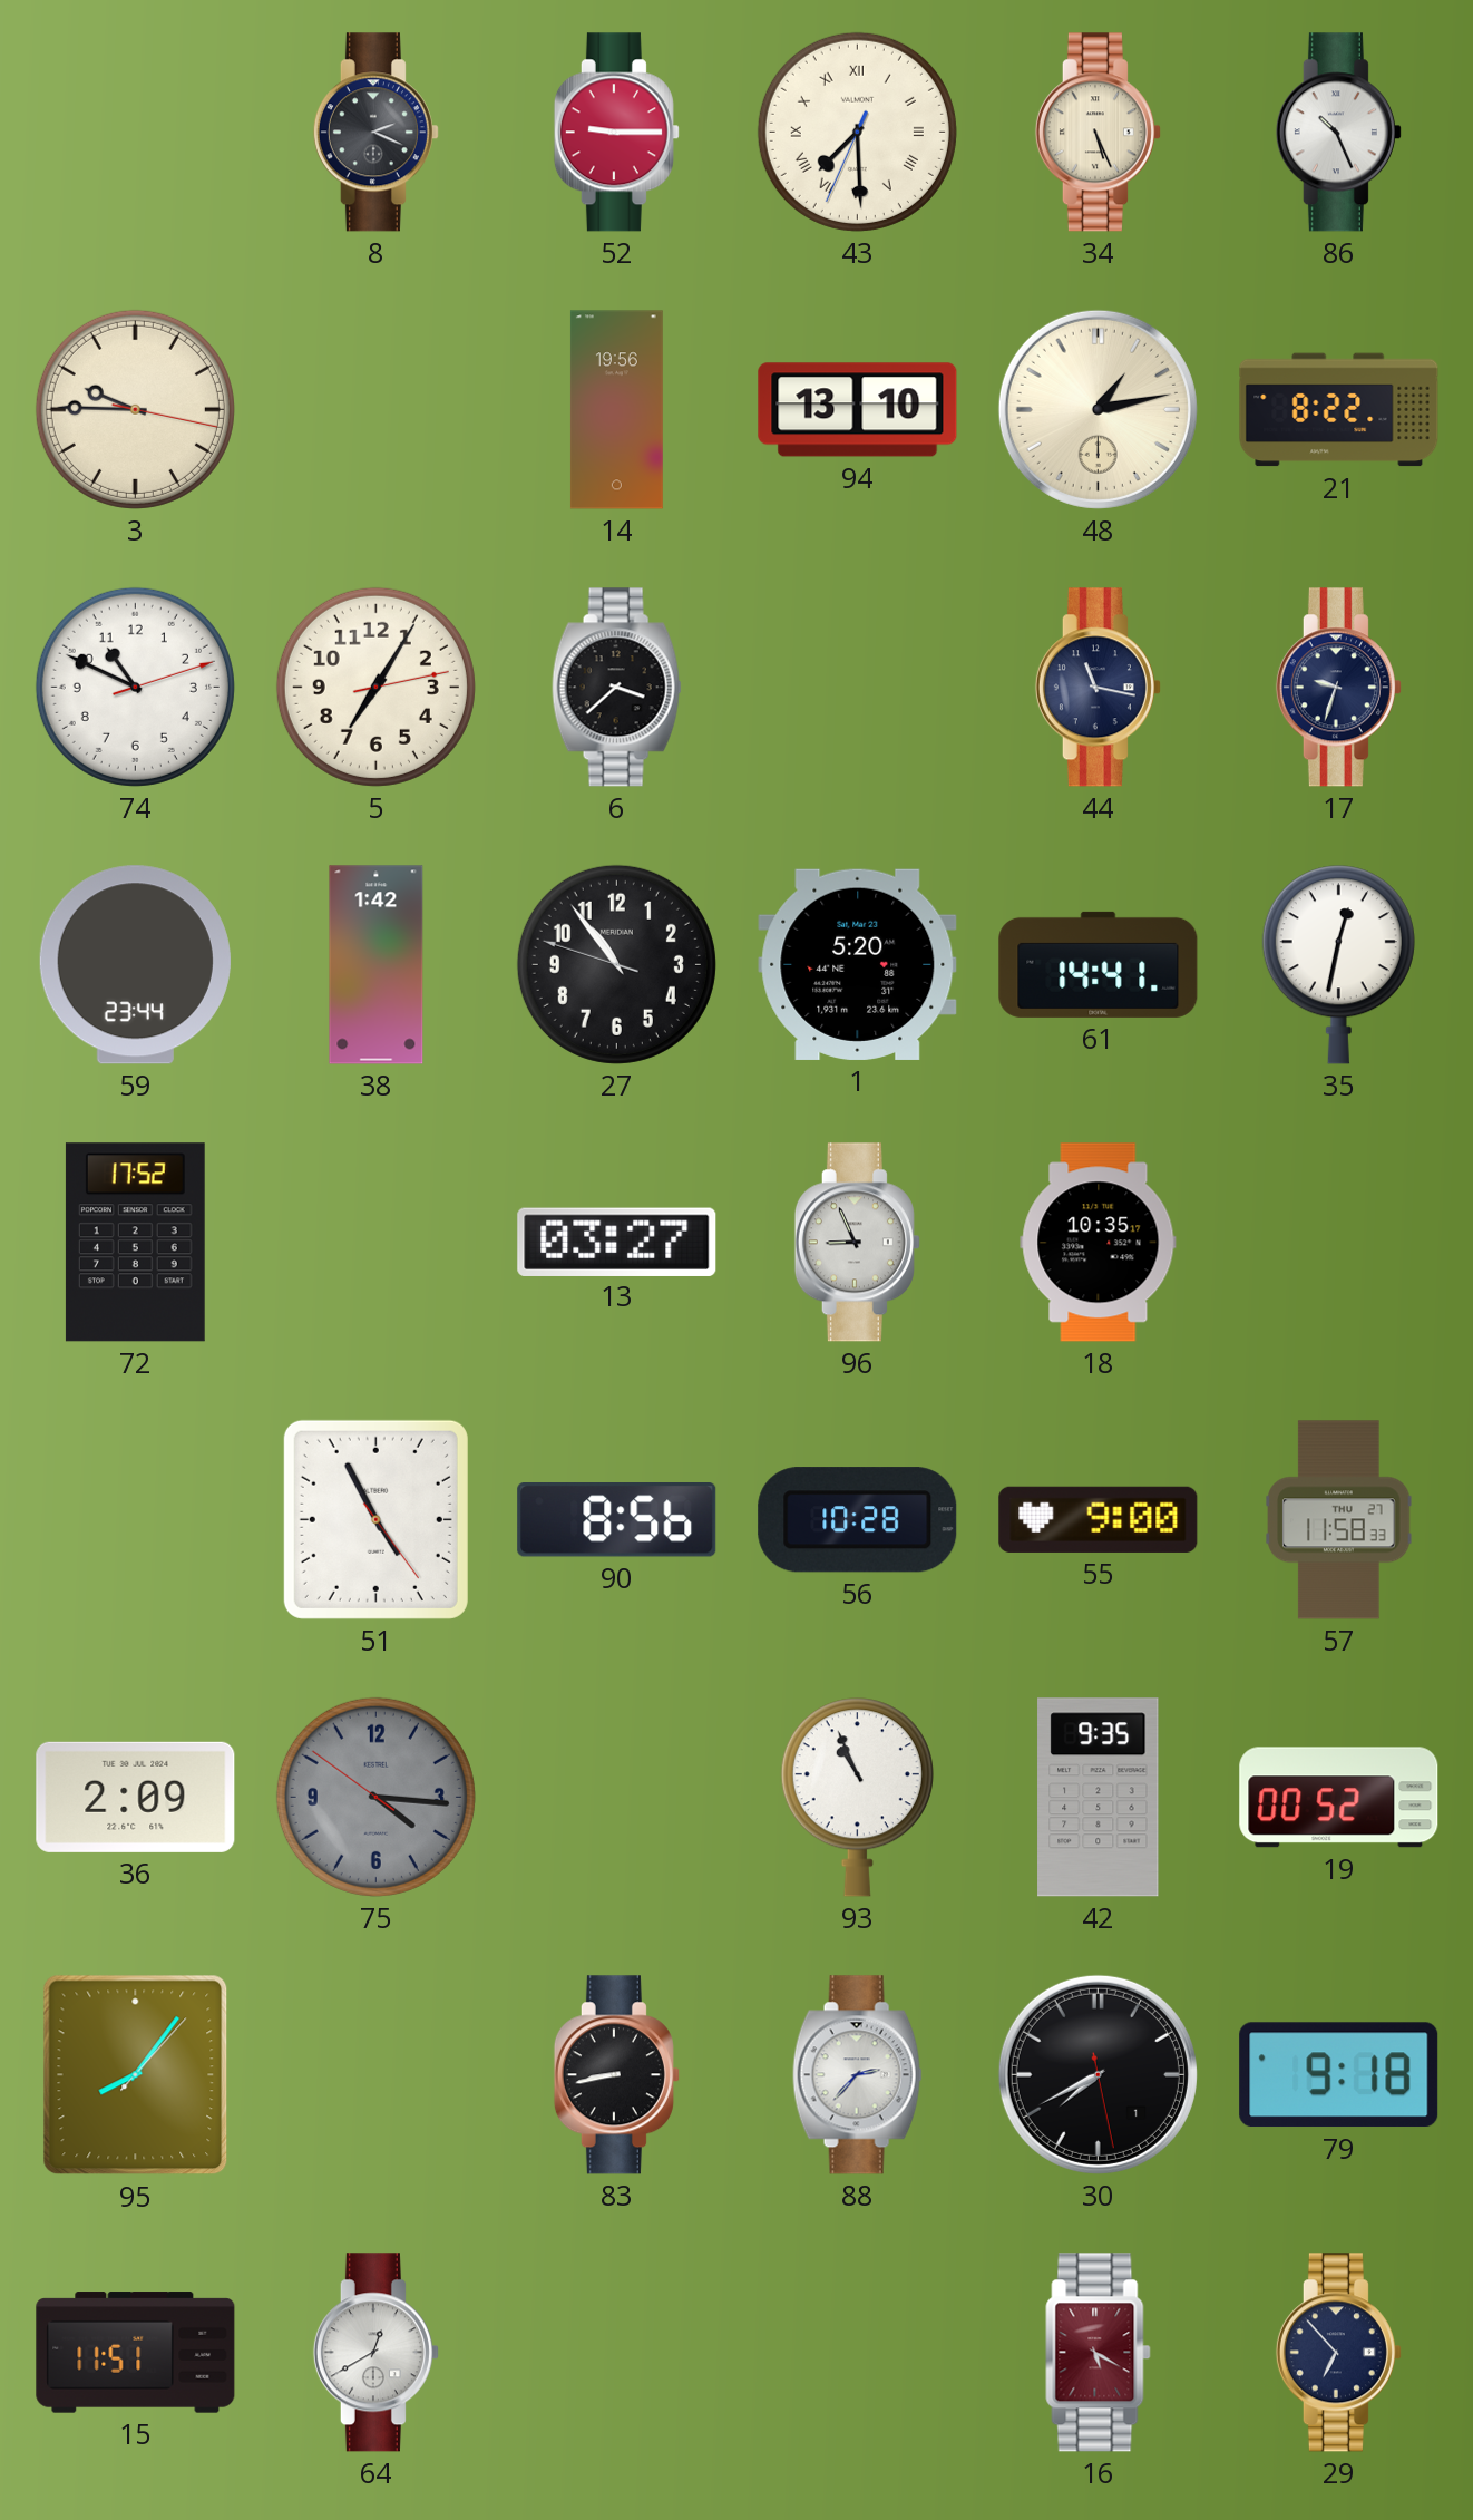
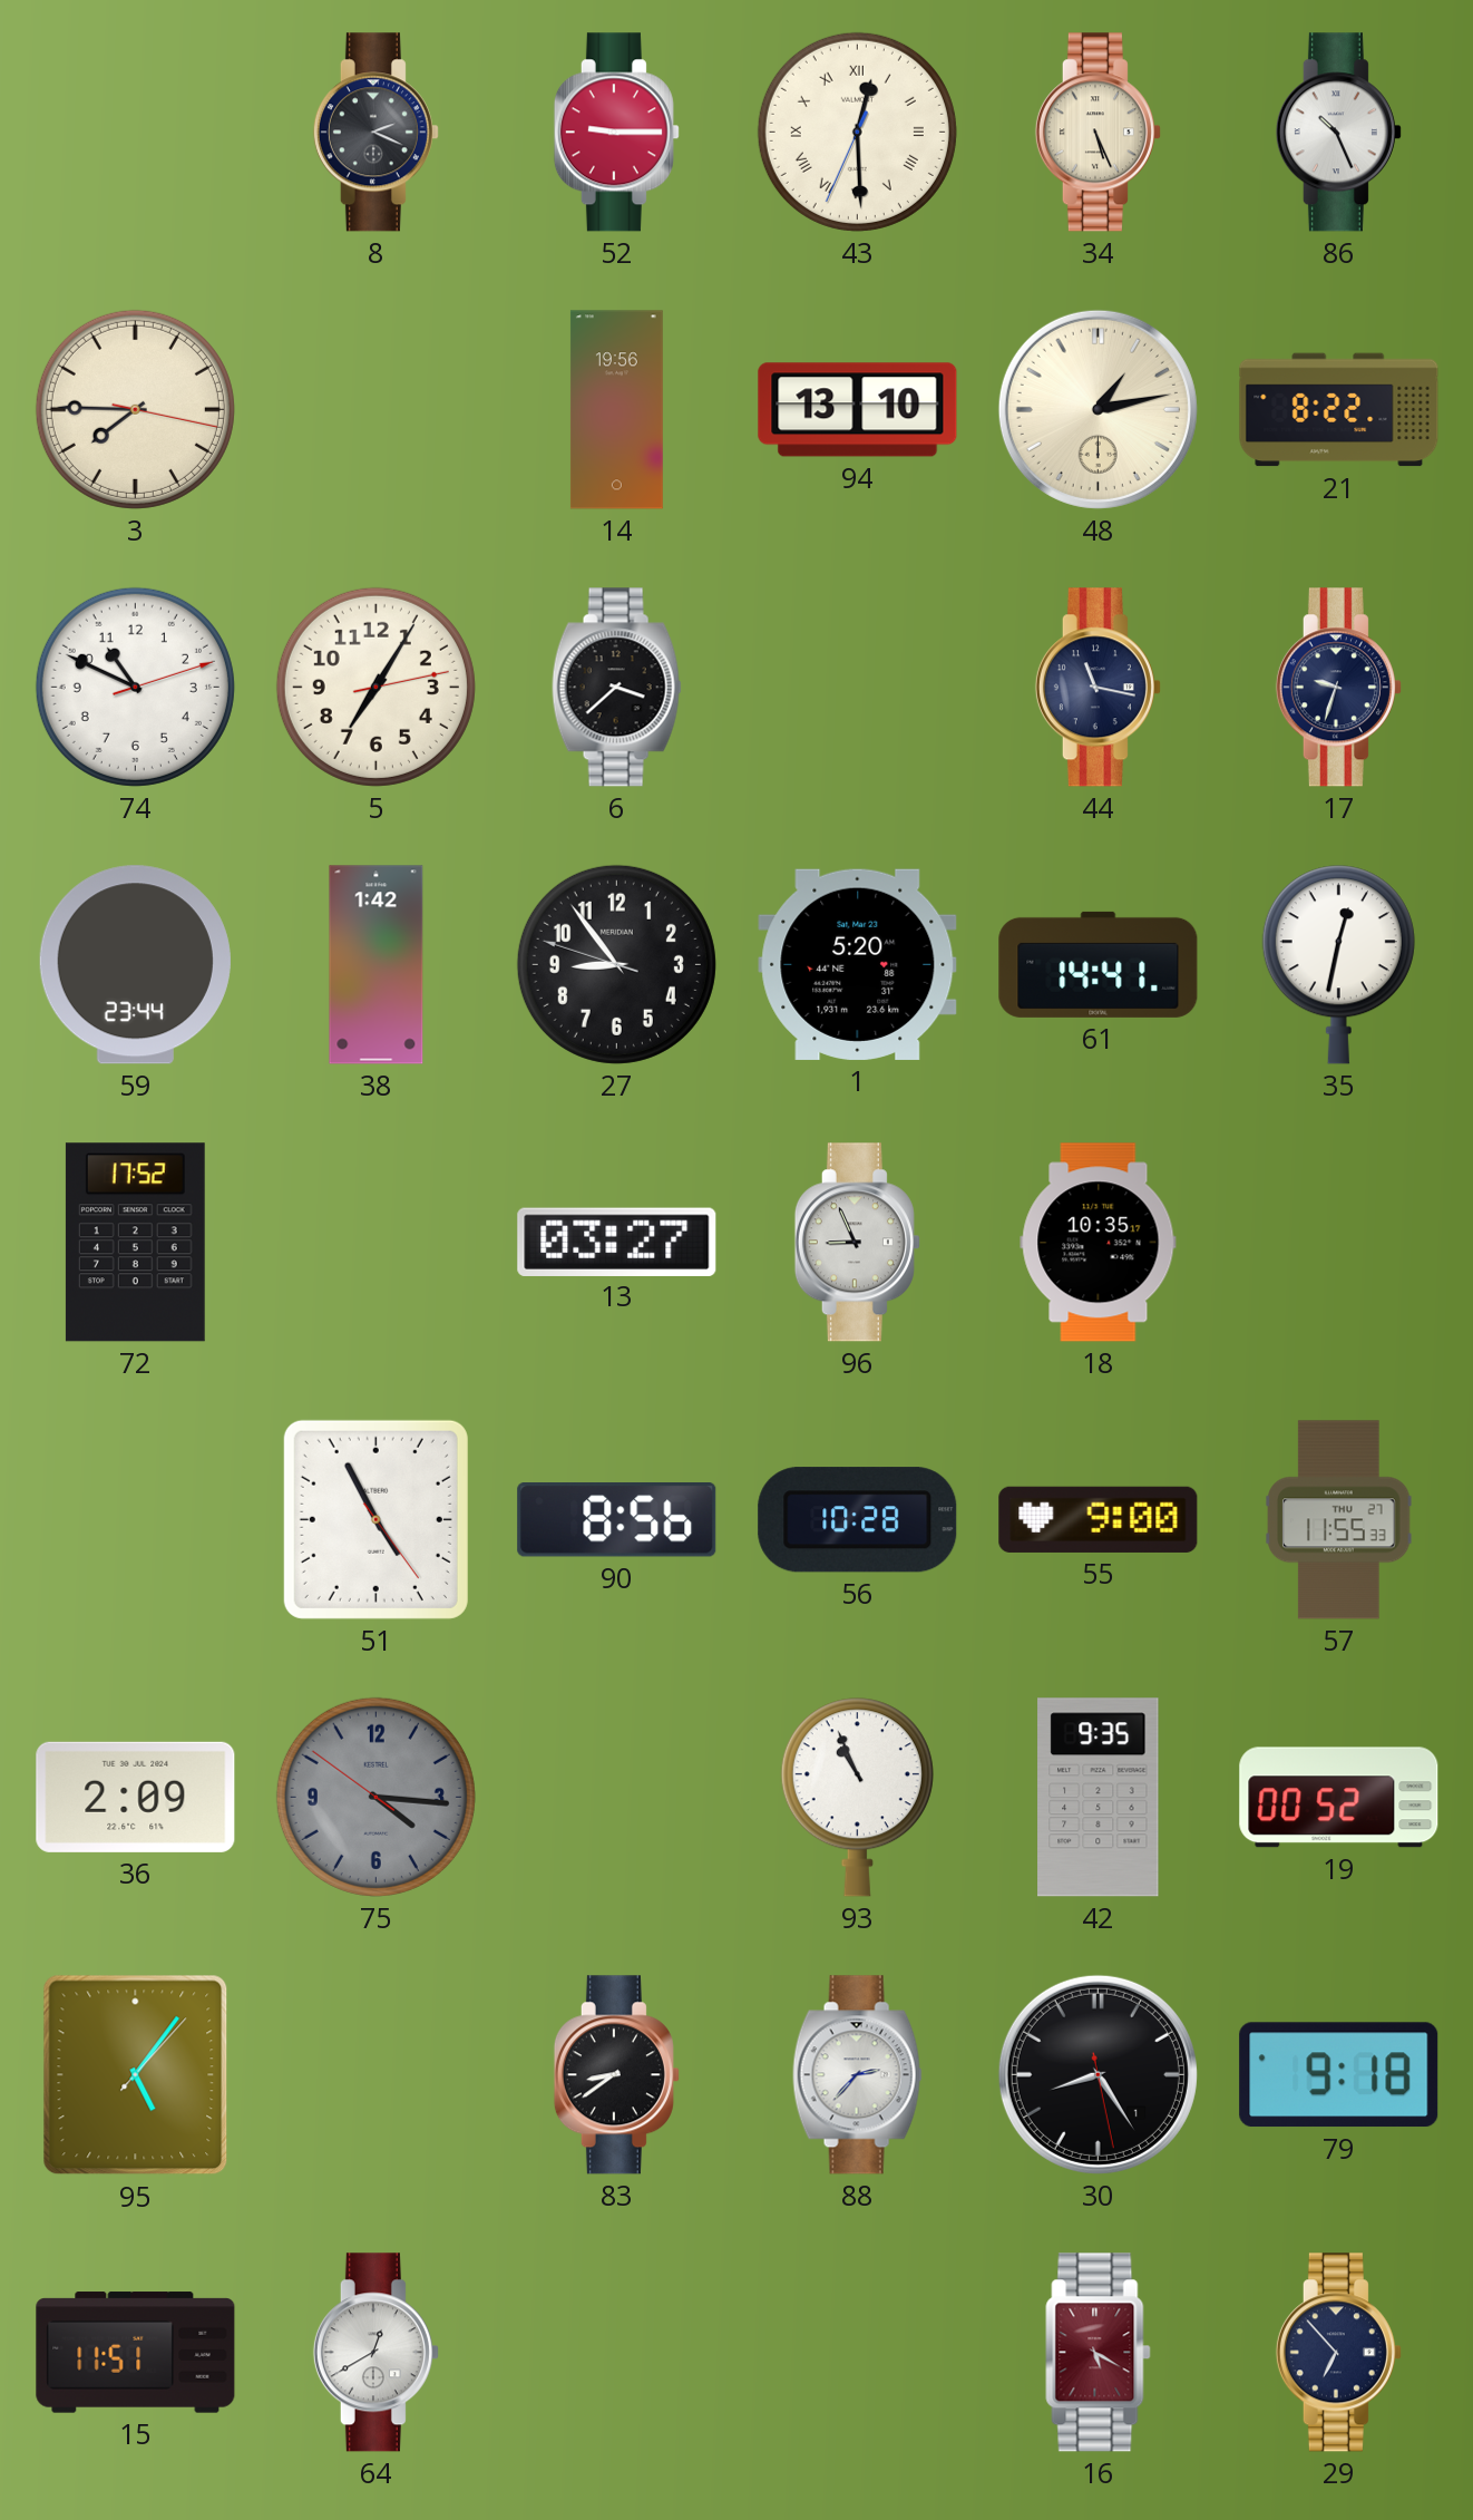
43: 7:29 -> 12:29 (857, 132)
3: 9:45 -> 7:45 (135, 409)
27: 10:53 -> 8:53 (616, 964)
57: 11:58 -> 11:55 (1339, 1520)
95: 8:06 -> 5:06 (136, 2075)
83: 8:43 -> 8:39 (616, 2075)
30: 7:40 -> 8:24 (1098, 2074)
